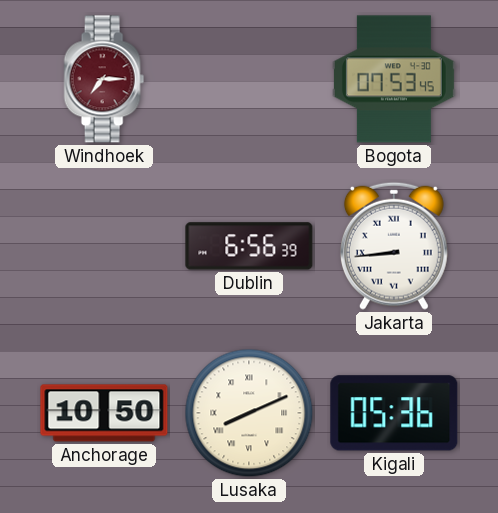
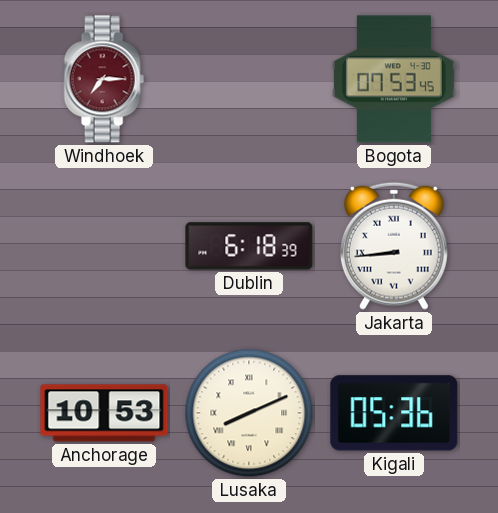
Dublin: 6:56 -> 6:18 (249, 246)
Anchorage: 10:50 -> 10:53 (104, 413)
